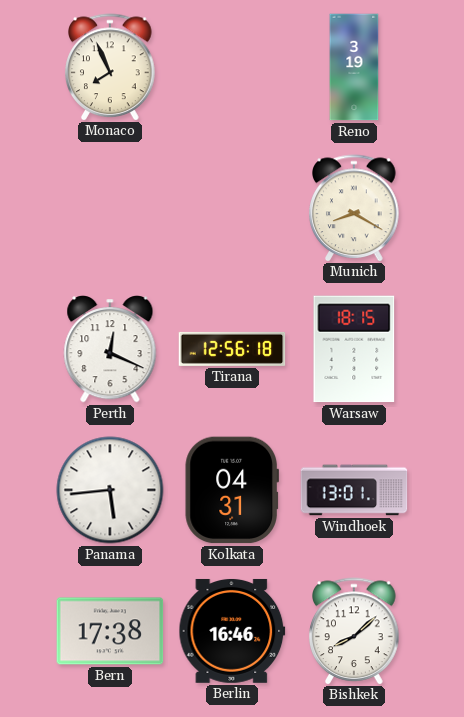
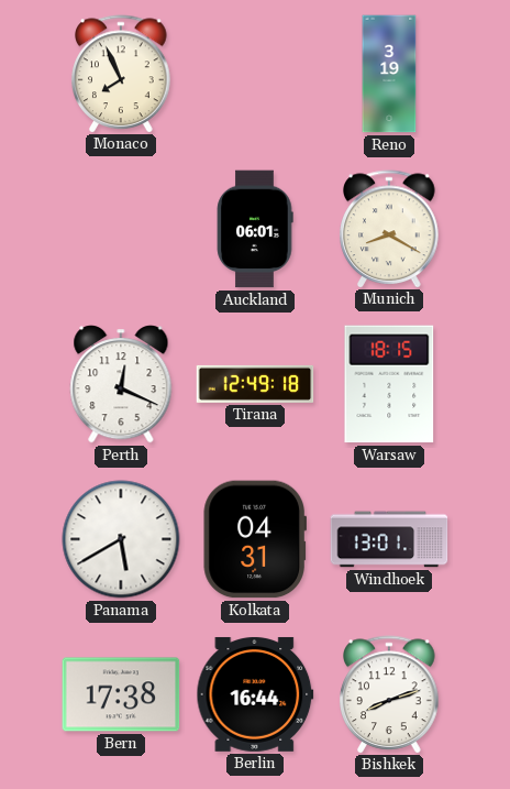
Auckland: none -> 06:01 (255, 229)
Tirana: 12:56 -> 12:49 (255, 384)
Panama: 5:44 -> 5:40 (121, 539)
Berlin: 16:46 -> 16:44 (255, 694)
Bishkek: 8:08 -> 8:12 (389, 694)
